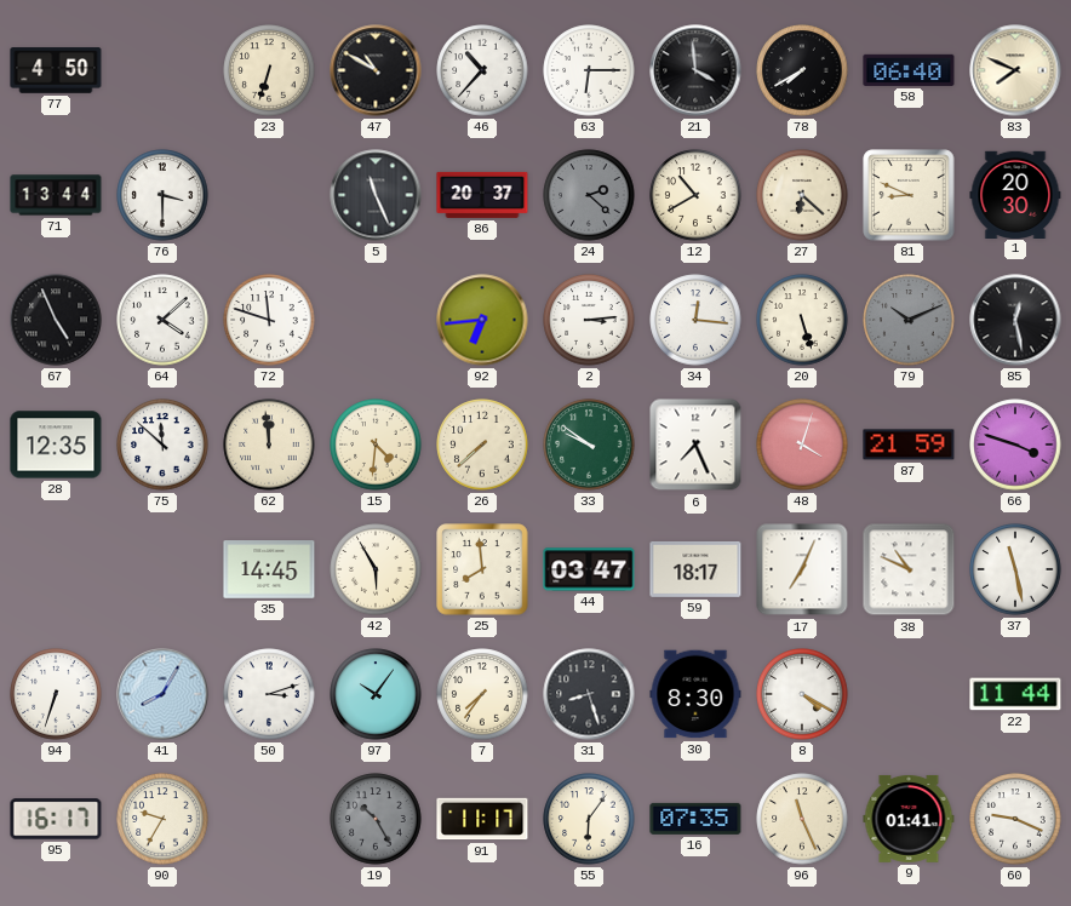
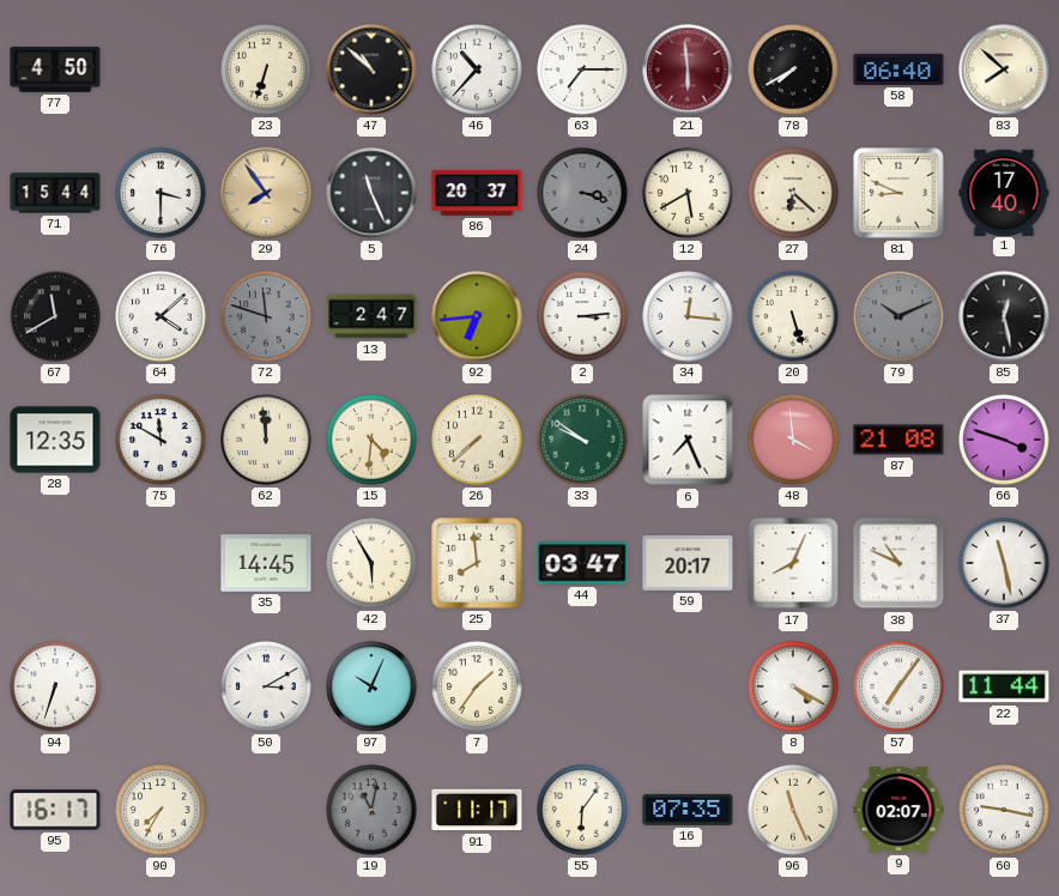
47: 10:50 -> 10:52 (371, 69)
63: 6:15 -> 7:15 (582, 69)
21: 3:59 -> 5:59 (688, 69)
21 dial: black -> burgundy (688, 69)
83: 7:49 -> 7:52 (1004, 69)
71: 13:44 -> 15:44 (55, 193)
29: none -> 7:54 (266, 193)
24: 2:22 -> 3:18 (582, 193)
12: 10:40 -> 5:40 (688, 193)
1: 20:30 -> 17:40 (1004, 192)
67: 4:56 -> 11:40 (55, 316)
72 dial: white -> grey (266, 316)
13: none -> 2:47 (371, 316)
75: 11:52 -> 11:50 (161, 440)
48: 4:03 -> 3:59 (793, 440)
87: 21:59 -> 21:08 (898, 440)
59: 18:17 -> 20:17 (688, 563)
17: 7:04 -> 8:04 (793, 563)
41: 8:05 -> none (162, 694)
50: 3:12 -> 3:10 (266, 686)
97: 10:06 -> 10:04 (371, 686)
7: 7:36 -> 1:36 (477, 686)
31: 8:27 -> none (589, 694)
30: 8:30 -> none (695, 694)
57: none -> 7:06 (898, 686)
90: 9:35 -> 7:35 (161, 810)
19: 10:25 -> 11:02 (371, 810)
9: 01:41 -> 02:07 (898, 810)
60: 9:19 -> 9:17 (1004, 810)
